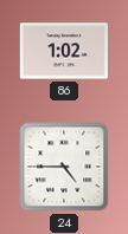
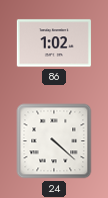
24: 4:45 -> 4:22 (54, 141)
